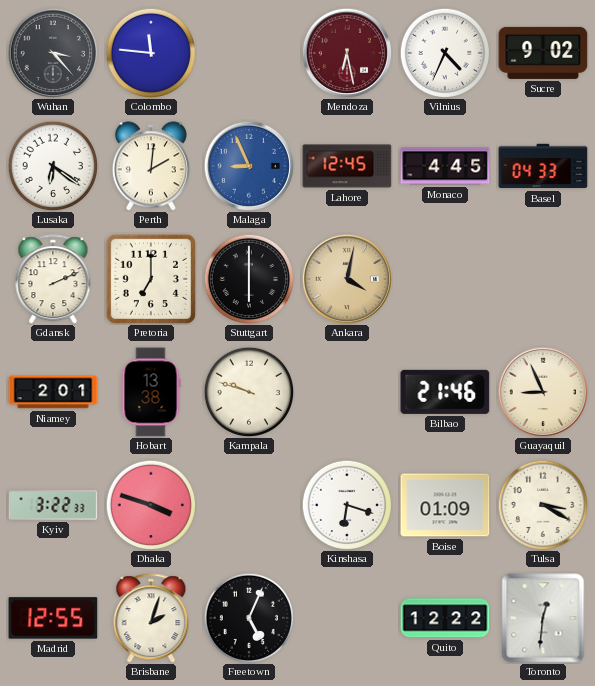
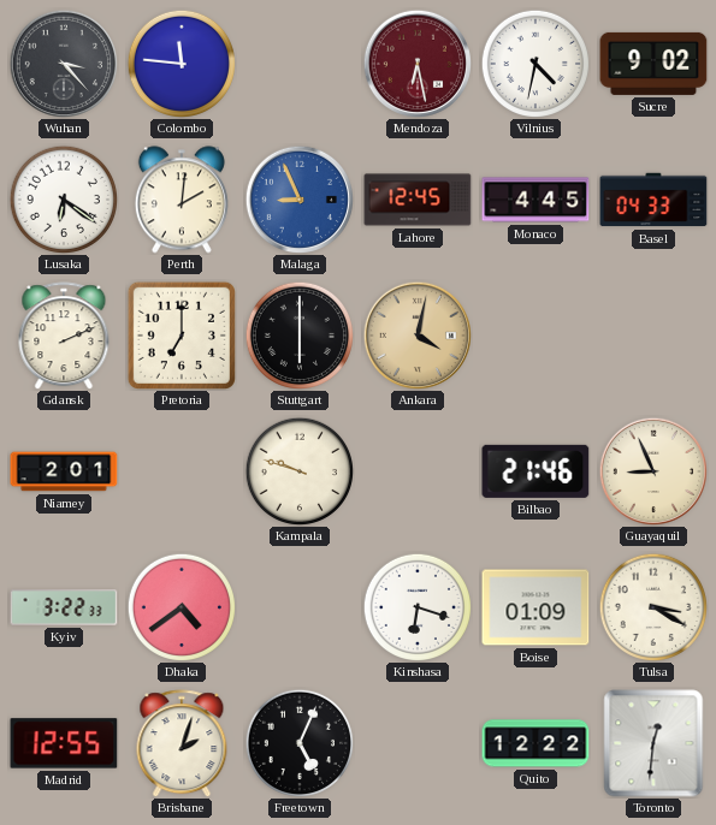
Vilnius: 4:34 -> 4:32 (534, 63)
Hobart: 13:38 -> none (151, 392)
Dhaka: 3:48 -> 4:39 (181, 606)
